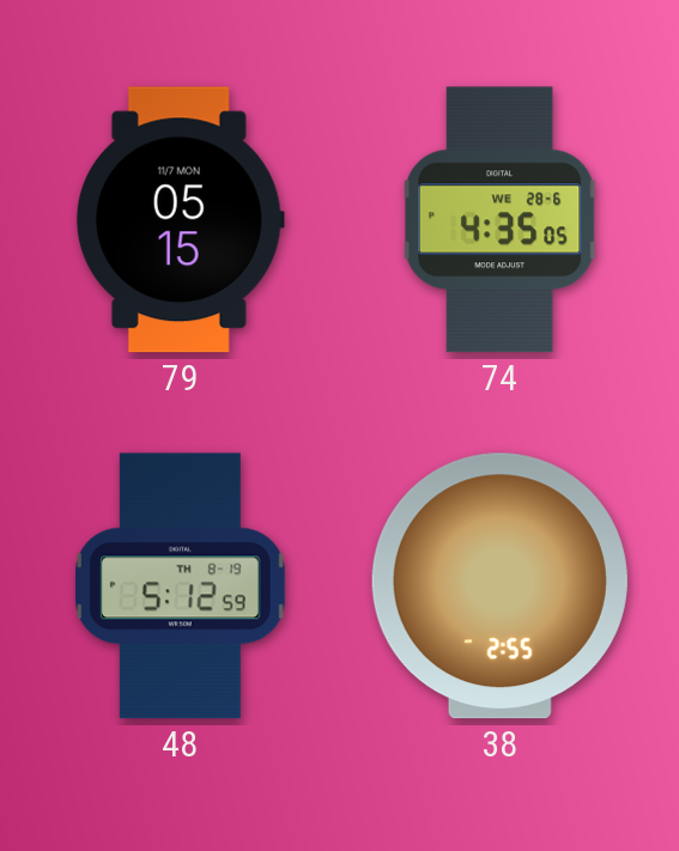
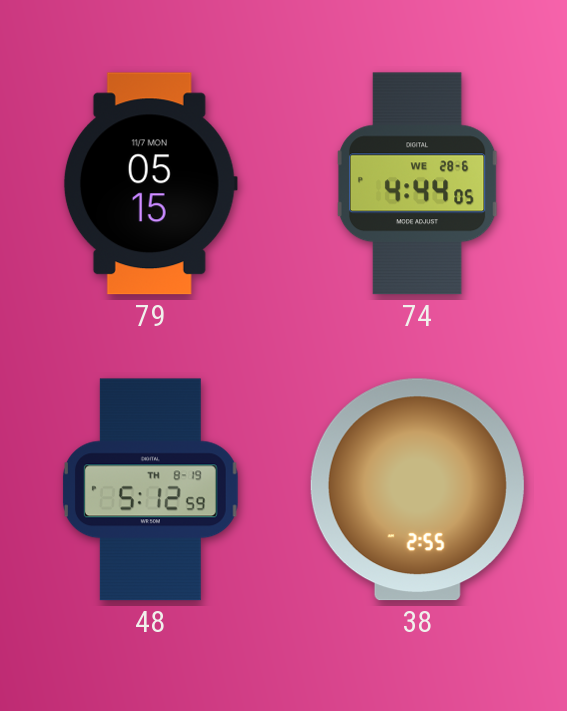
74: 4:35 -> 4:44 (417, 184)
